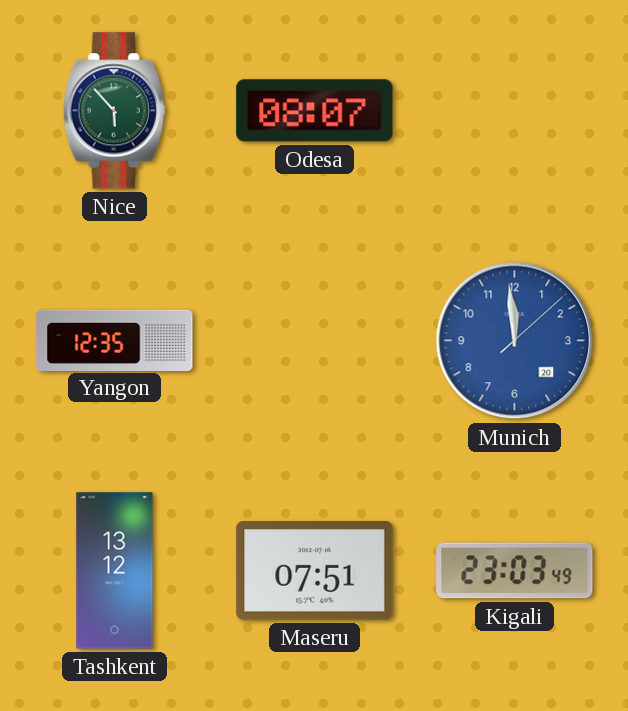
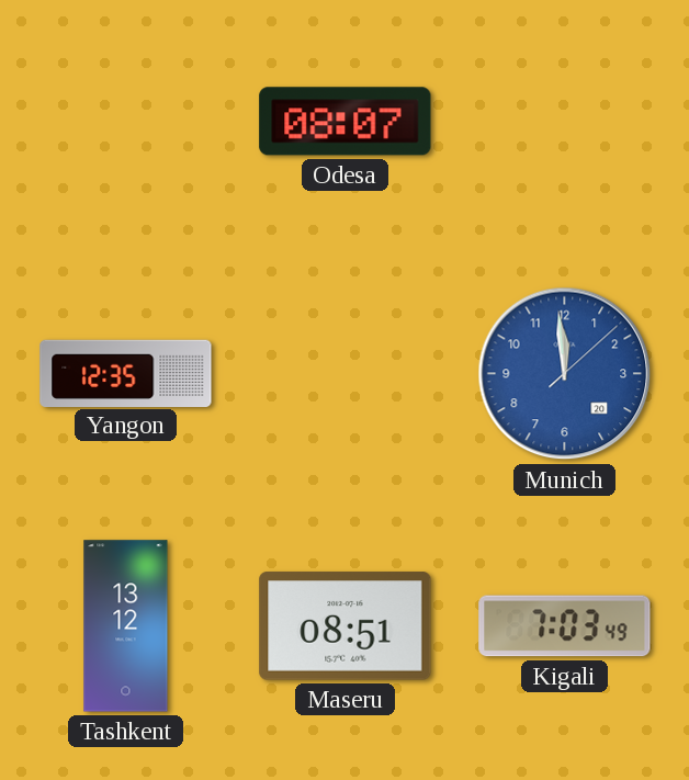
Nice: 5:53 -> none (115, 111)
Maseru: 07:51 -> 08:51 (346, 626)
Kigali: 23:03 -> 7:03 (565, 626)
